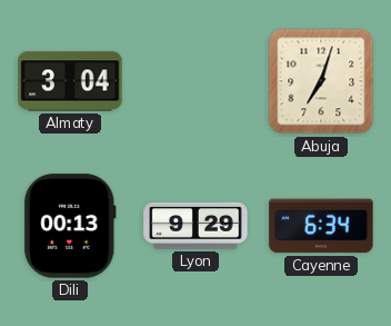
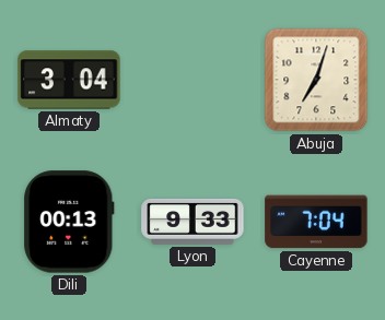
Lyon: 9:29 -> 9:33 (192, 222)
Cayenne: 6:34 -> 7:04 (316, 222)
